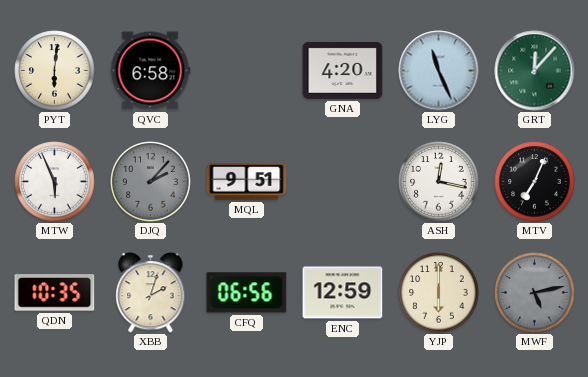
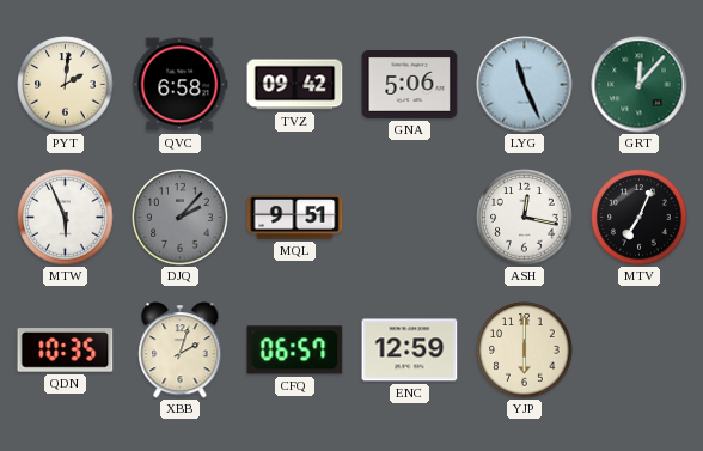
PYT: 6:01 -> 2:01 (66, 85)
TVZ: none -> 09:42 (295, 85)
GNA: 4:20 -> 5:06 (410, 84)
CFQ: 06:56 -> 06:57 (295, 351)
MWF: 5:13 -> none (535, 293)
